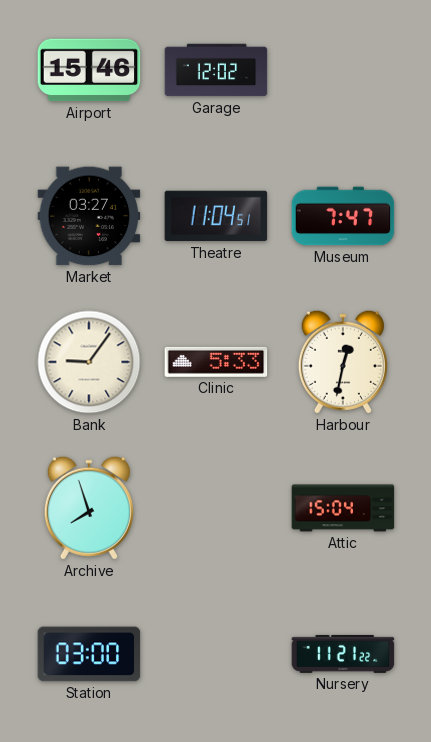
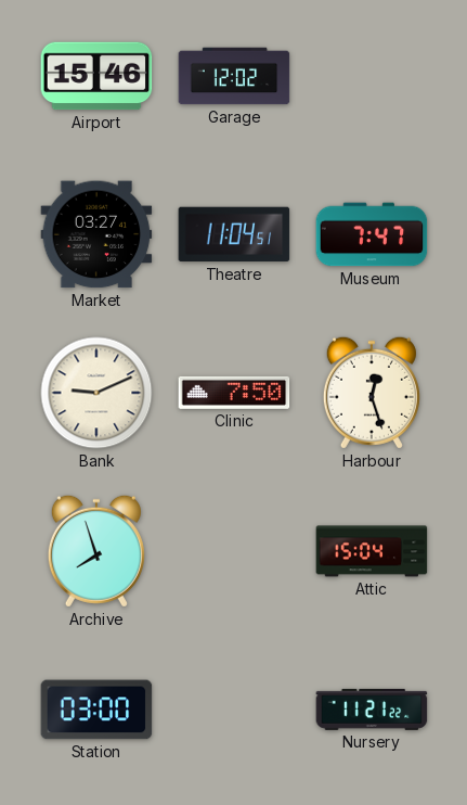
Bank: 9:06 -> 9:11 (96, 393)
Clinic: 5:33 -> 7:50 (234, 393)
Harbour: 12:32 -> 12:27 (372, 393)
